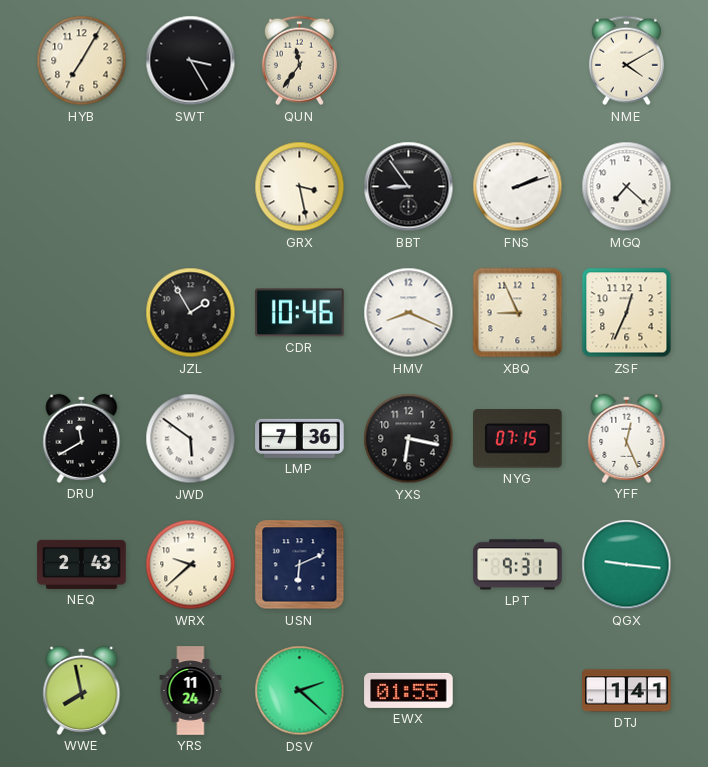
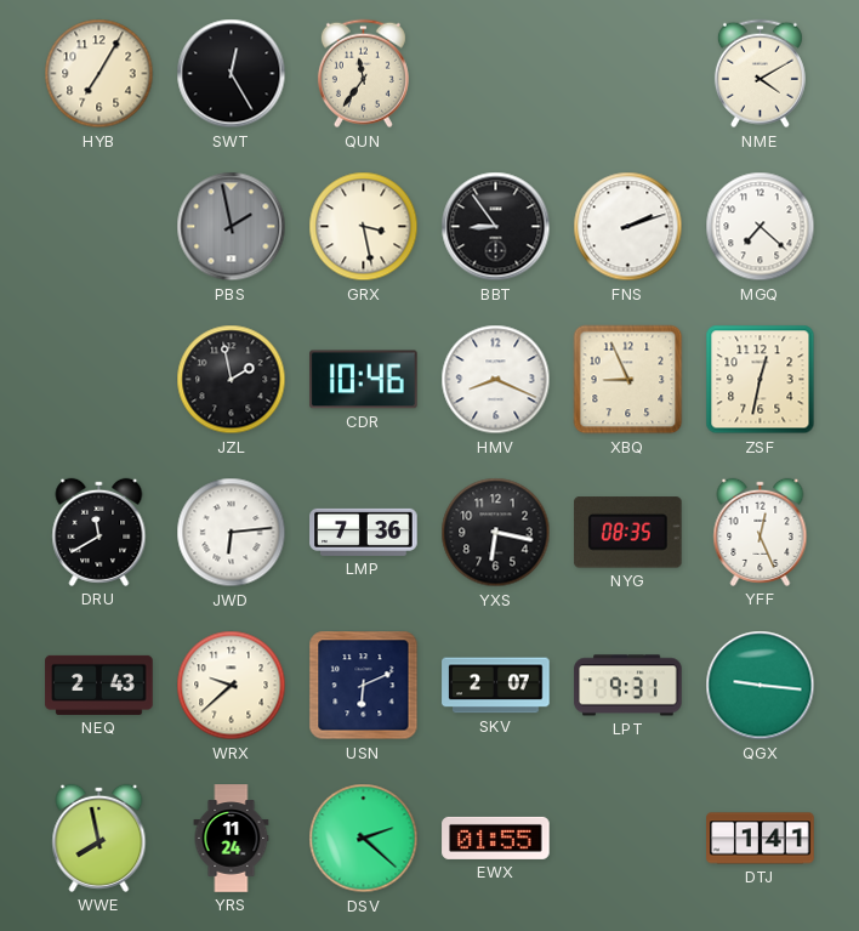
SWT: 3:25 -> 12:25 (232, 74)
PBS: none -> 1:58 (232, 227)
JZL: 1:55 -> 1:58 (232, 380)
ZSF: 12:34 -> 12:32 (761, 380)
JWD: 5:51 -> 6:14 (232, 533)
NYG: 07:15 -> 08:35 (628, 533)
SKV: none -> 2:07 (496, 686)
